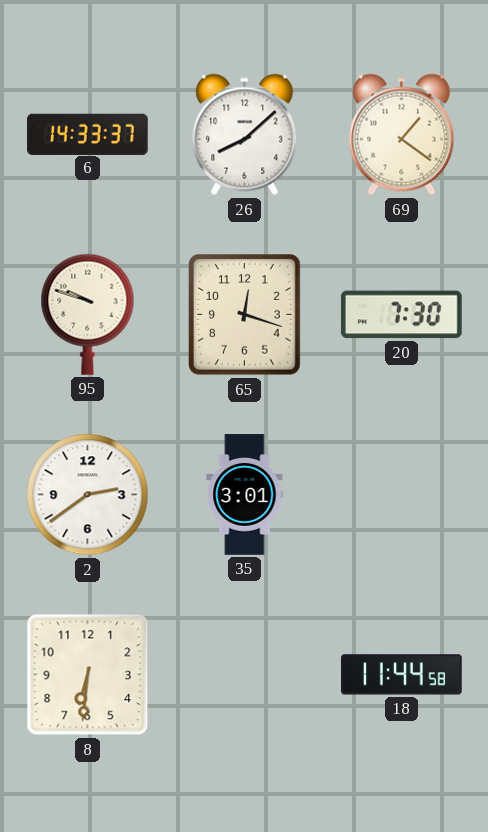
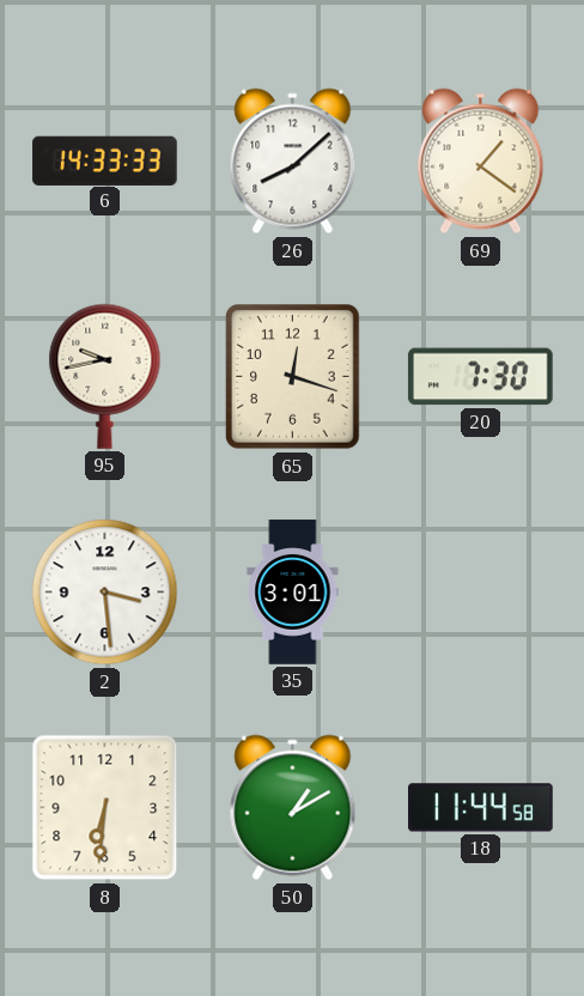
6: 14:33:37 -> 14:33:33 (105, 160)
95: 9:48 -> 9:43 (105, 376)
2: 2:39 -> 3:29 (105, 593)
50: none -> 1:10 (293, 808)
